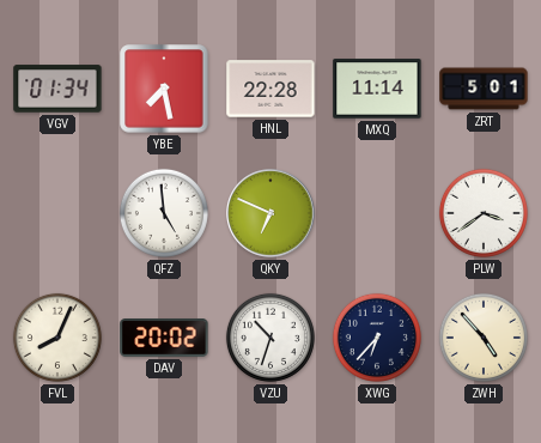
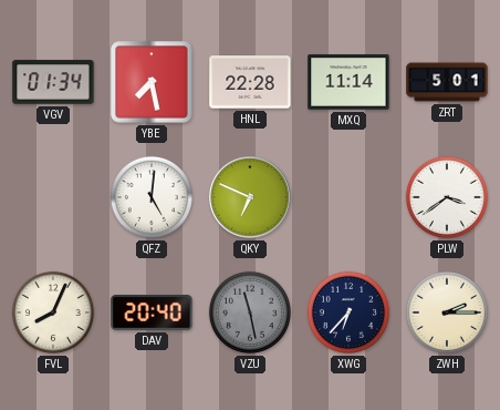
QFZ: 4:59 -> 5:01 (152, 197)
DAV: 20:02 -> 20:40 (152, 314)
VZU: 10:33 -> 11:28 (250, 312)
VZU dial: white -> grey (250, 312)
ZWH: 4:53 -> 2:15 (447, 312)
